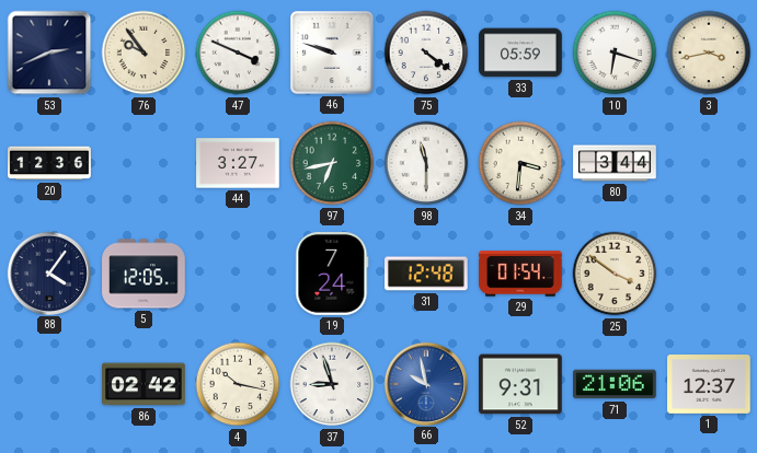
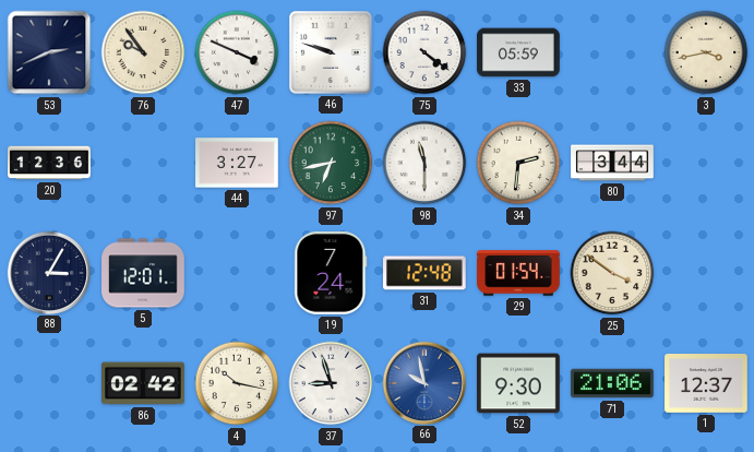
10: 6:18 -> none (615, 53)
34: 3:31 -> 2:31 (518, 163)
88: 4:06 -> 3:05 (48, 272)
5: 12:05 -> 12:01 (143, 273)
52: 9:31 -> 9:30 (518, 383)
